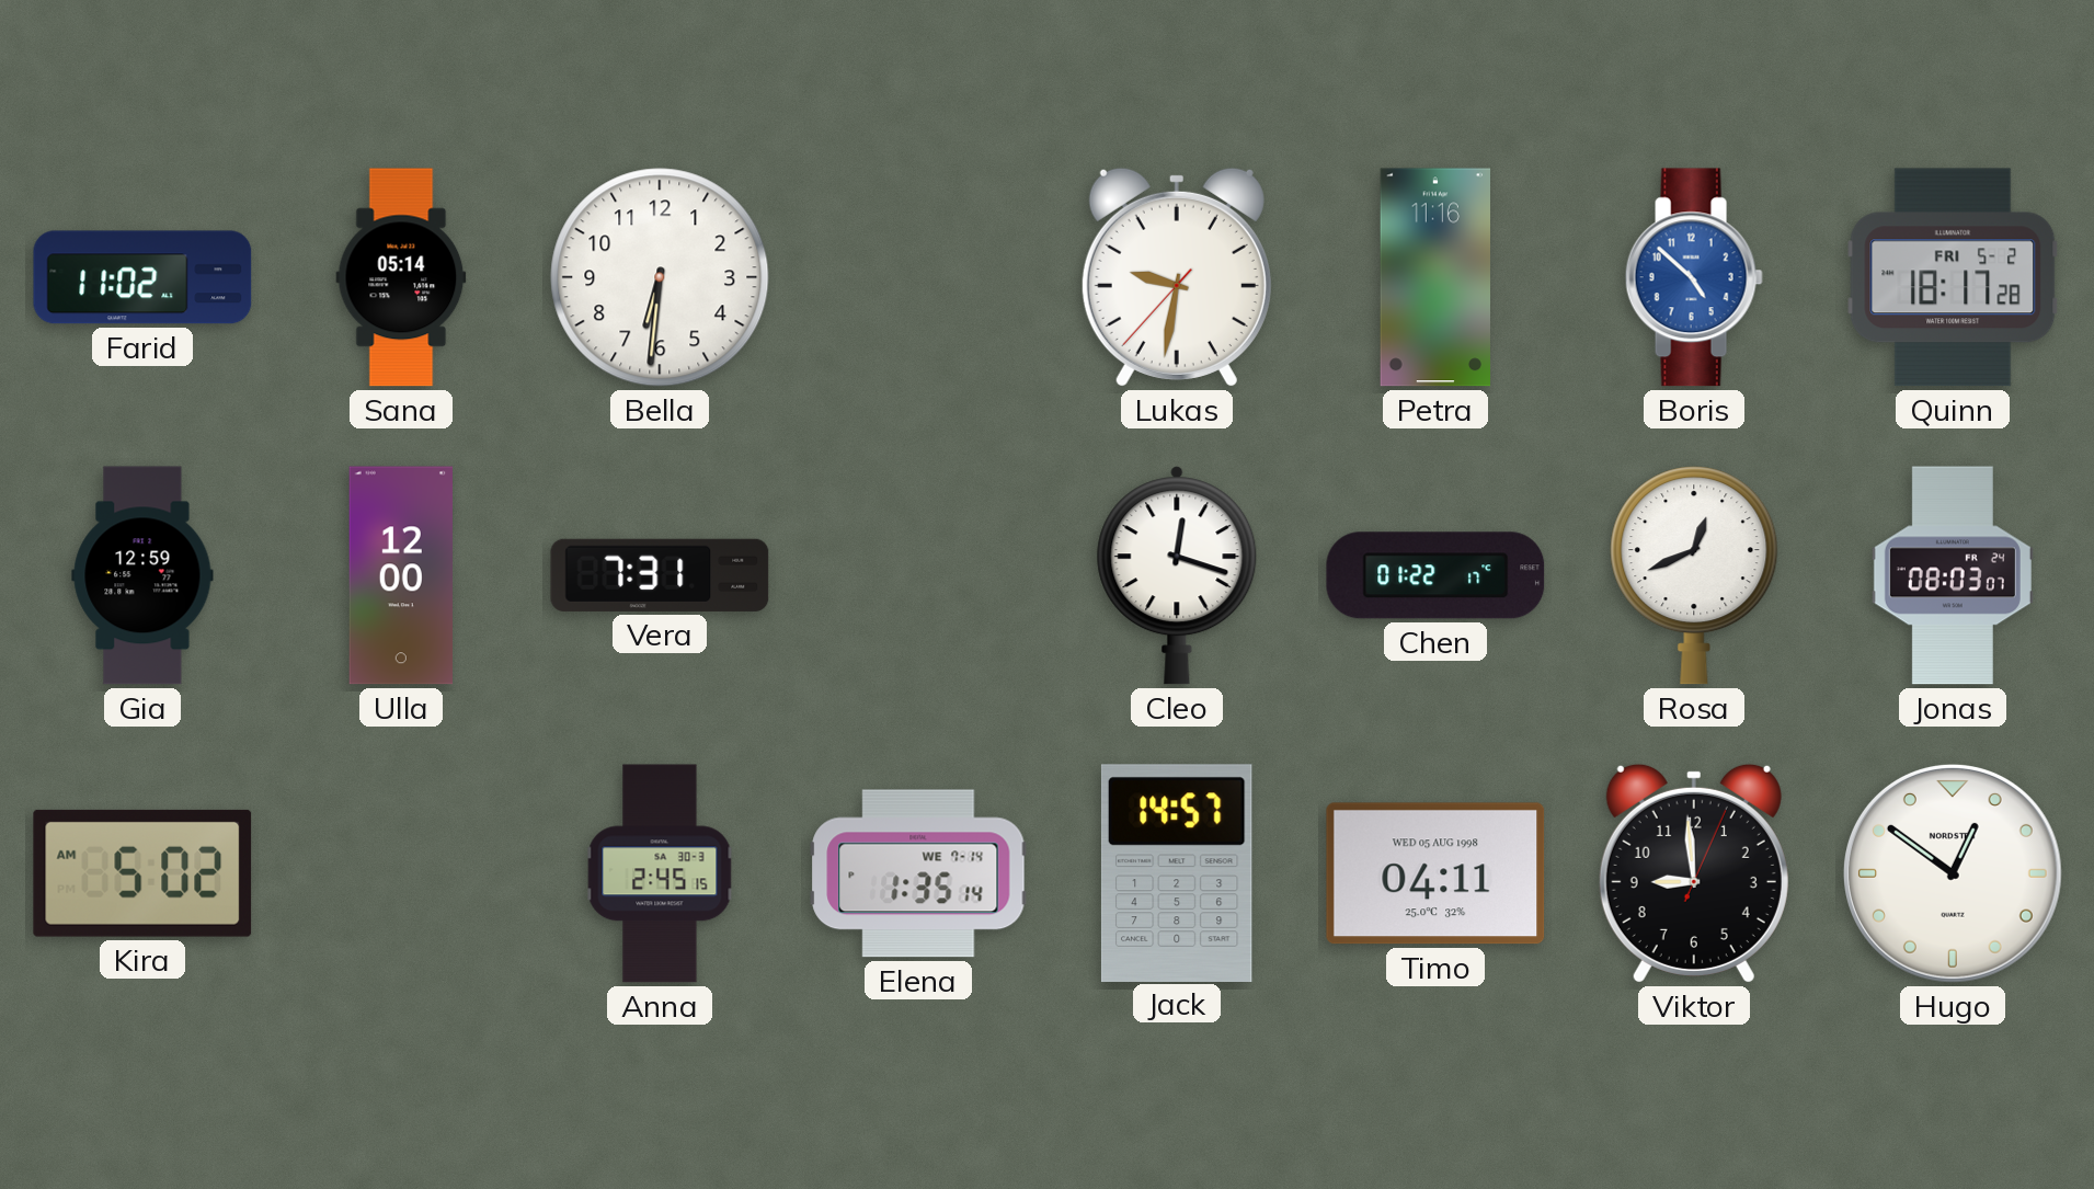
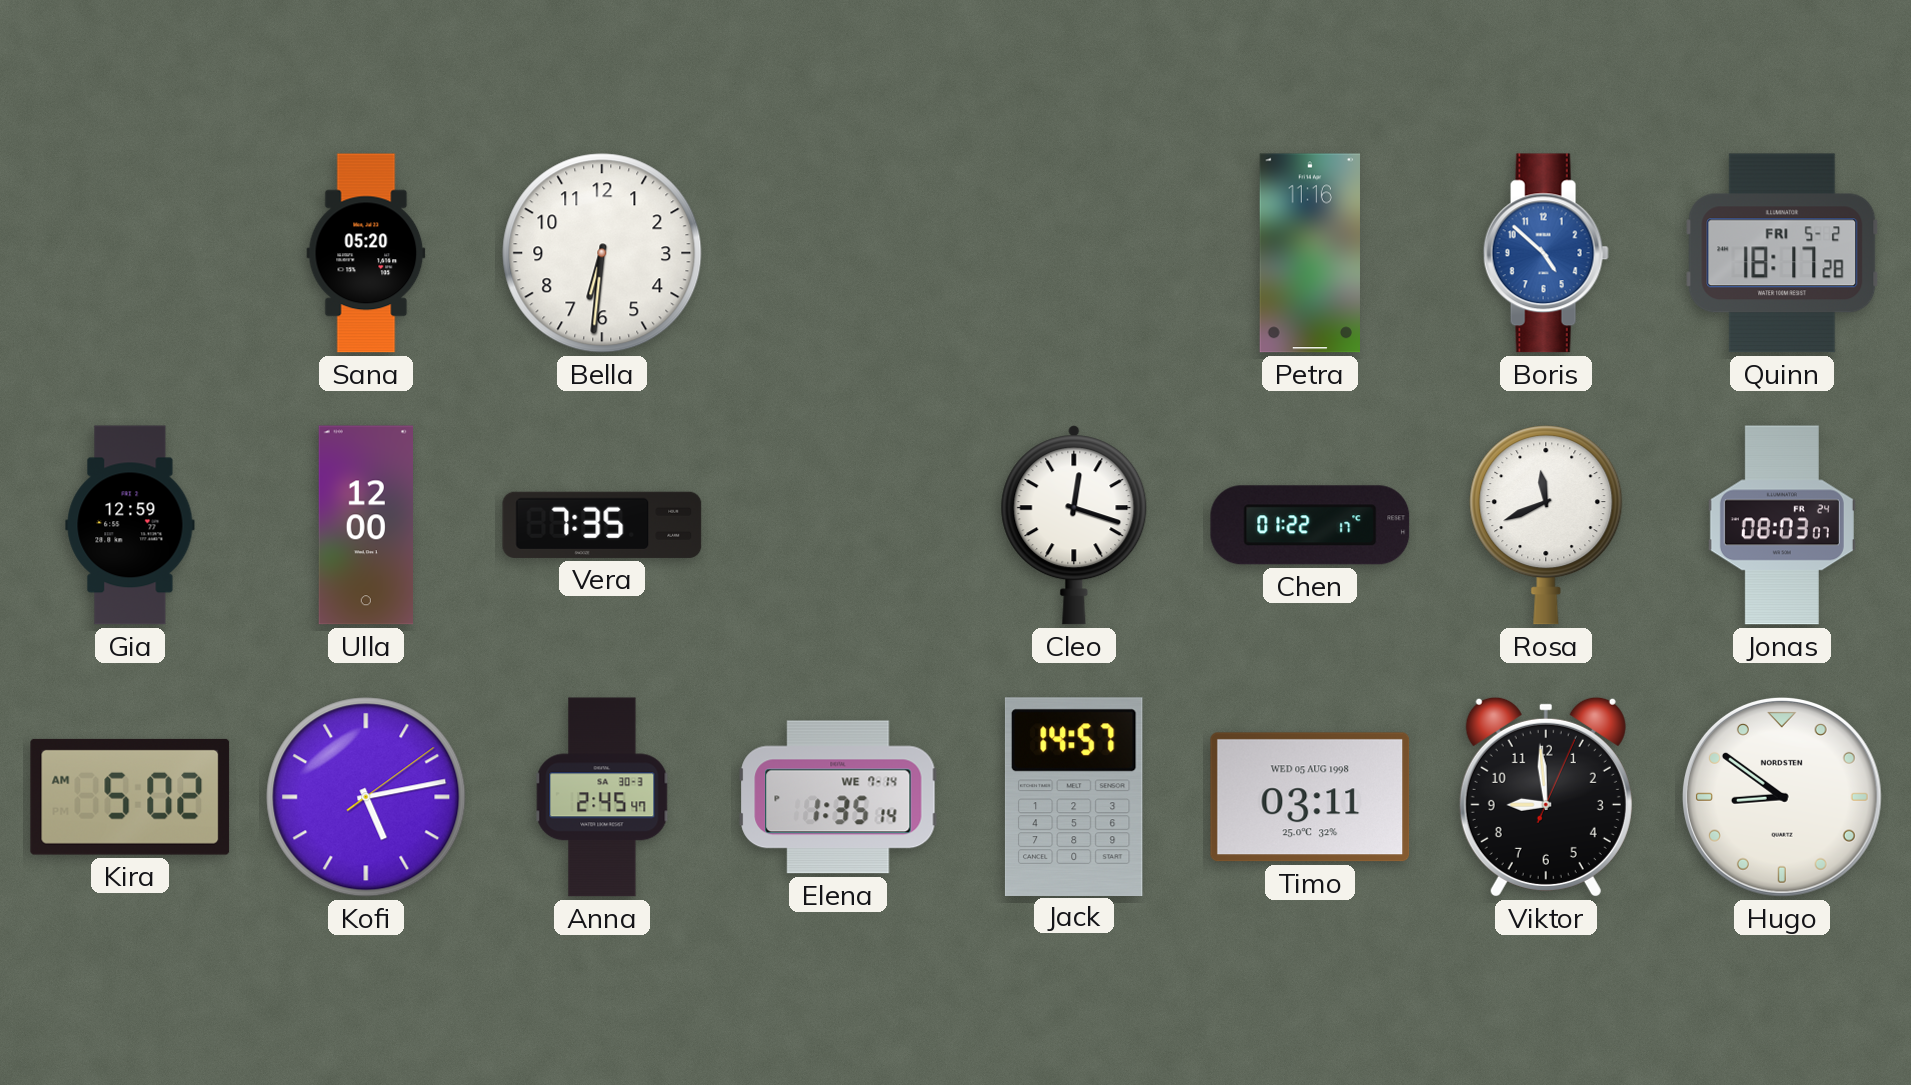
Farid: 11:02 -> none (142, 277)
Sana: 05:14 -> 05:20 (366, 253)
Lukas: 9:31 -> none (1177, 277)
Vera: 7:31 -> 7:35 (602, 525)
Rosa: 12:41 -> 11:41 (1546, 525)
Kofi: none -> 5:13 (366, 797)
Anna: 2:45:15 -> 2:45:47 (602, 797)
Timo: 04:11 -> 03:11 (1310, 797)
Hugo: 12:51 -> 8:51 (1783, 798)
